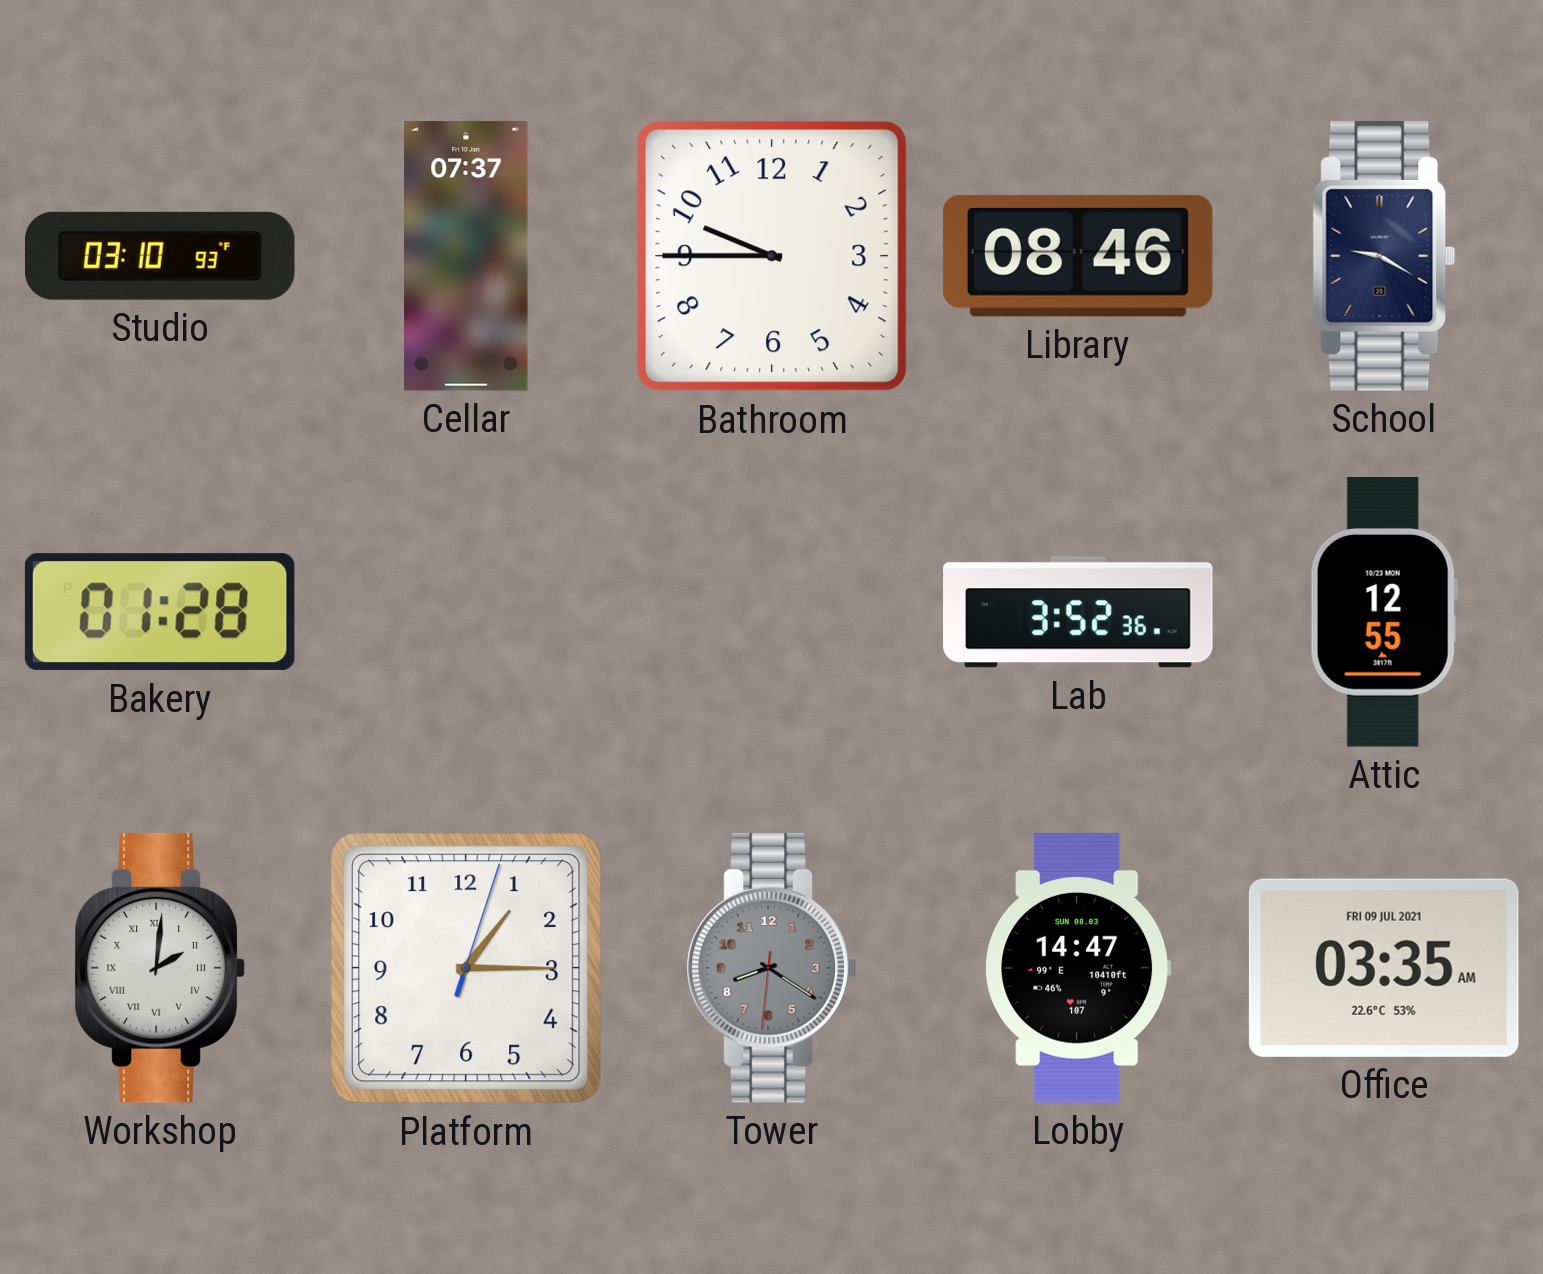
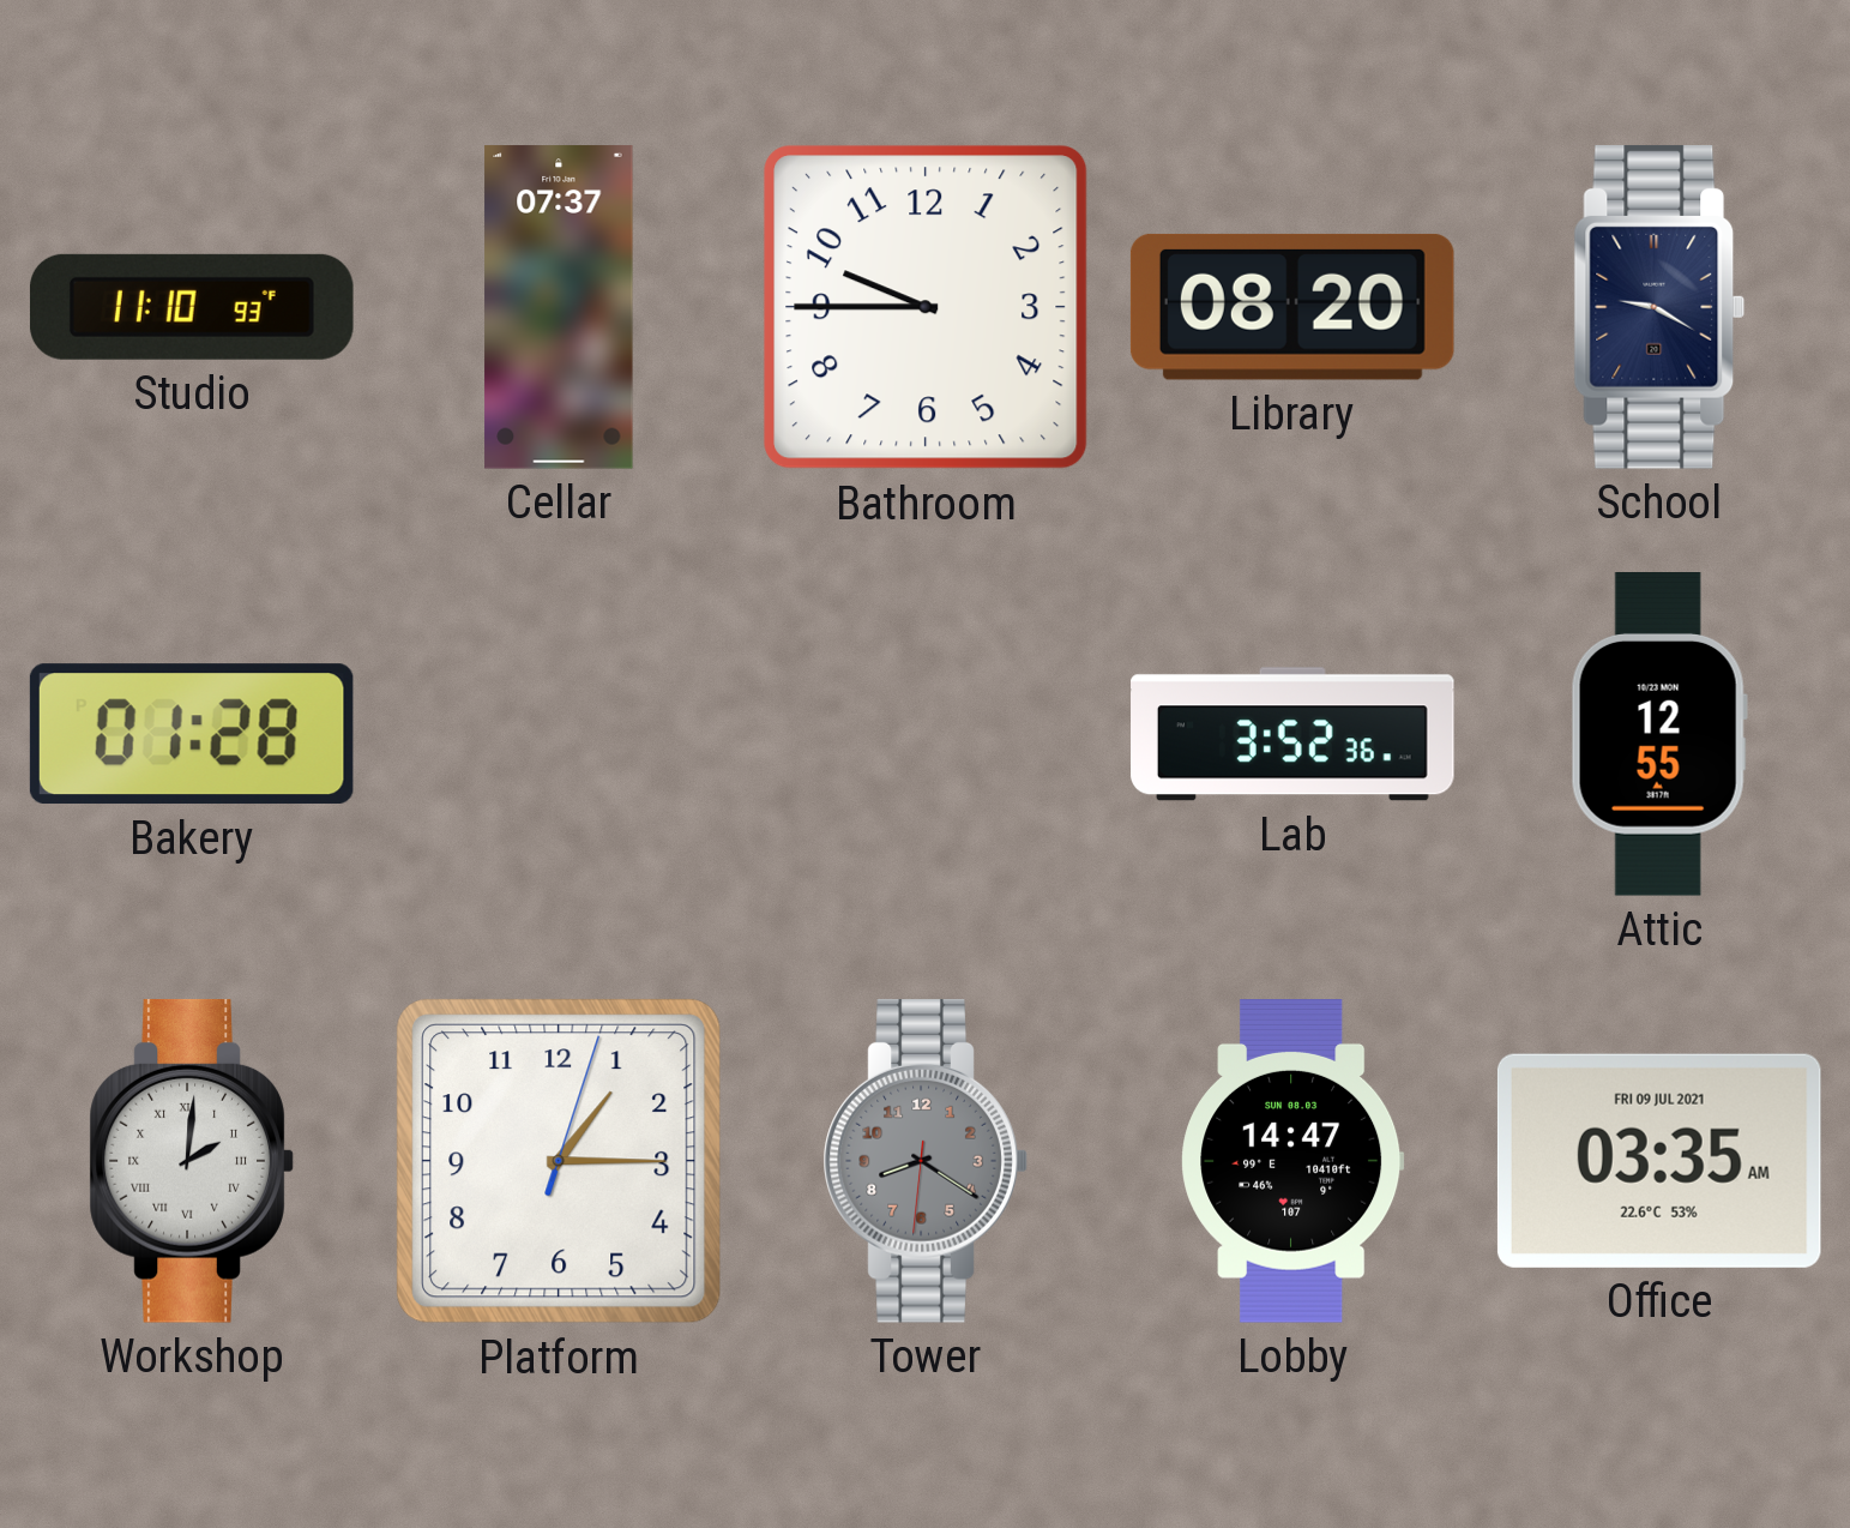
Studio: 03:10 -> 11:10 (192, 307)
Library: 08:46 -> 08:20 (1292, 307)
